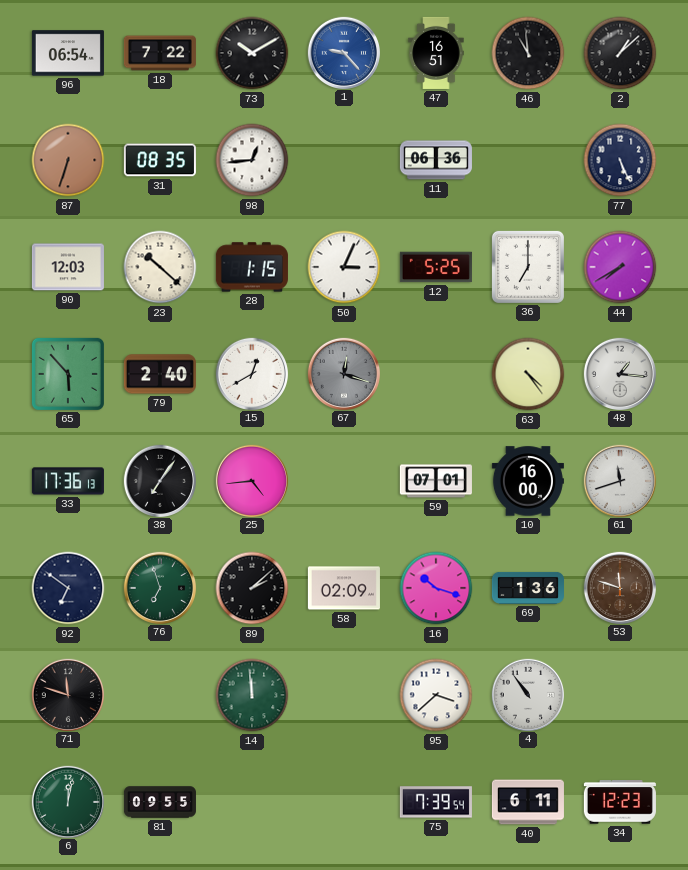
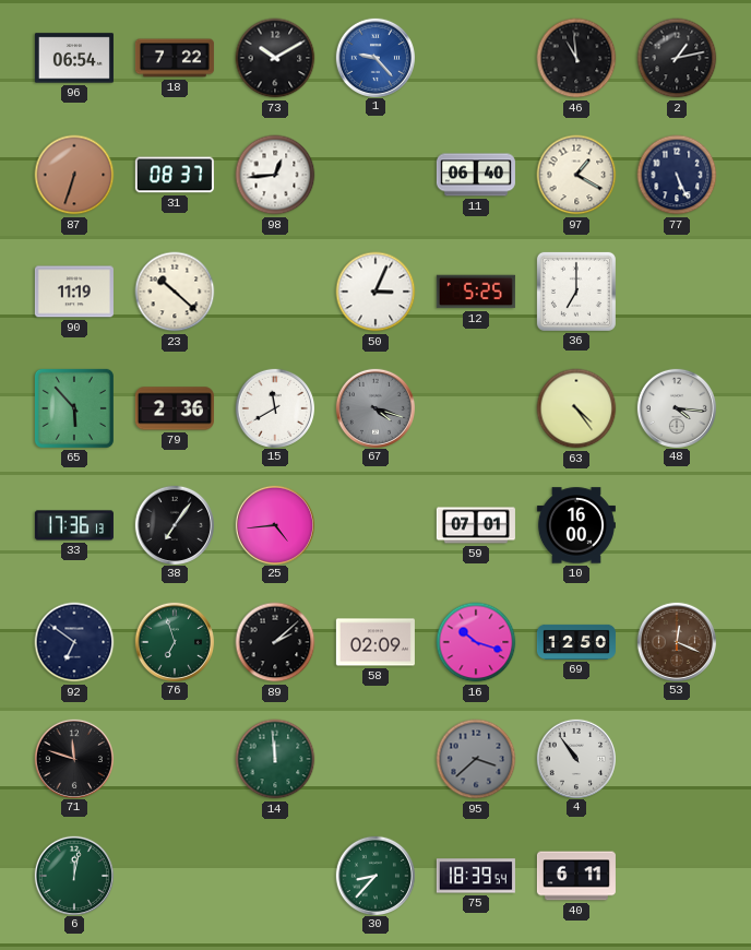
47: 16:51 -> none (436, 53)
2: 1:08 -> 1:13 (677, 58)
31: 08:35 -> 08:37 (175, 175)
11: 06:36 -> 06:40 (476, 175)
97: none -> 1:20 (576, 175)
90: 12:03 -> 11:19 (74, 292)
28: 1:15 -> none (252, 267)
44: 7:40 -> none (620, 267)
79: 2:40 -> 2:36 (175, 408)
15: 12:40 -> 11:40 (274, 407)
67: 12:18 -> 4:18 (374, 407)
48: 1:16 -> 4:16 (676, 407)
61: 11:42 -> none (619, 480)
69: 1:36 -> 12:50 (576, 642)
53: 11:48 -> 12:19 (676, 641)
95 dial: white -> grey (476, 759)
81: 09:55 -> none (160, 802)
30: none -> 8:37 (374, 875)
75: 7:39 -> 18:39 (476, 876)
34: 12:23 -> none (620, 802)
